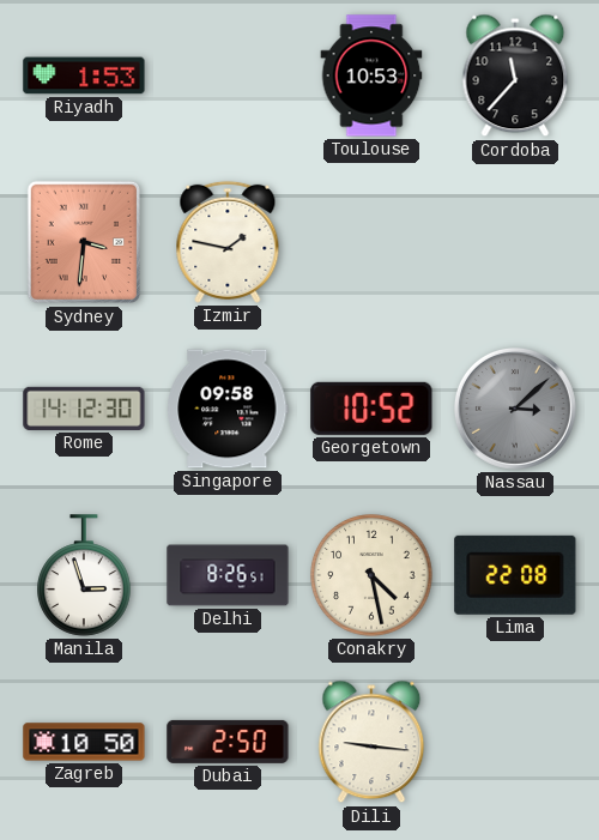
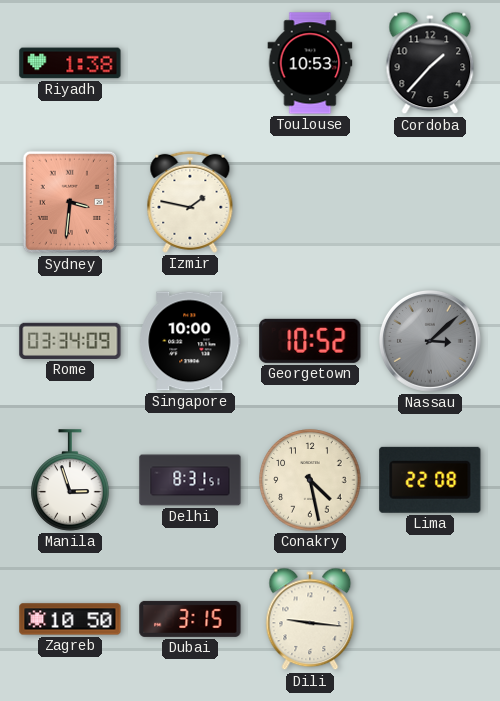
Riyadh: 1:53 -> 1:38 (70, 63)
Cordoba: 11:37 -> 1:37 (430, 63)
Rome: 14:12 -> 03:34 (70, 341)
Singapore: 09:58 -> 10:00 (190, 341)
Delhi: 8:26 -> 8:31 (190, 480)
Dubai: 2:50 -> 3:15 (190, 619)
